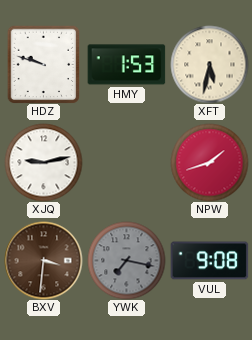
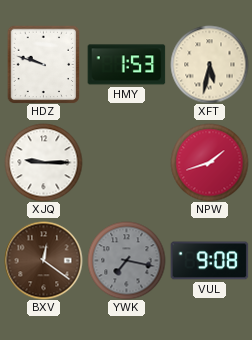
XJQ: 9:13 -> 9:15 (43, 162)
BXV: 3:31 -> 12:21 (43, 260)
